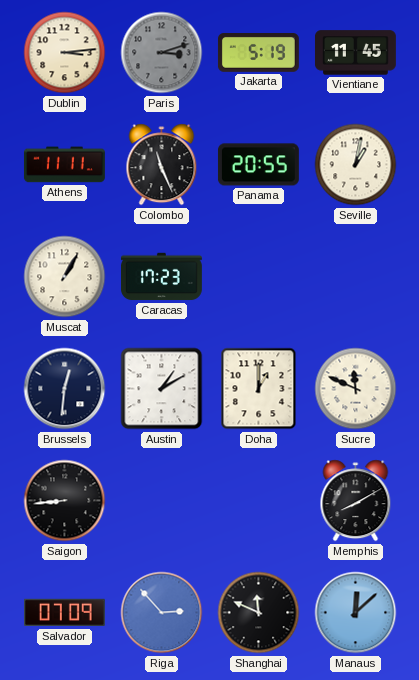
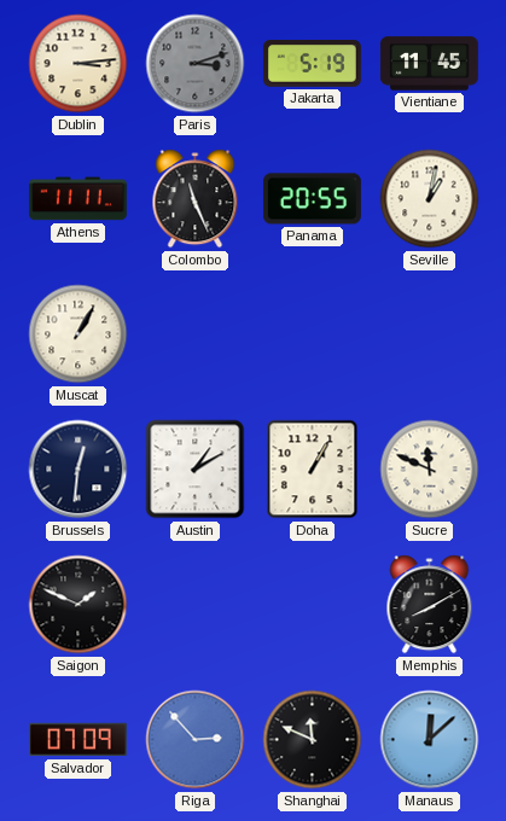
Caracas: 17:23 -> none (161, 277)
Doha: 1:00 -> 1:05 (313, 470)
Saigon: 8:44 -> 1:49 (78, 605)
